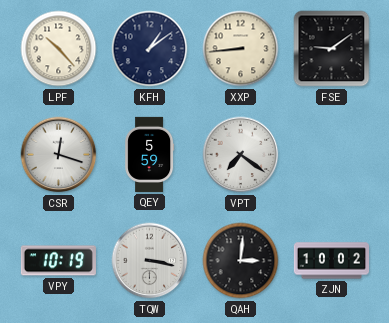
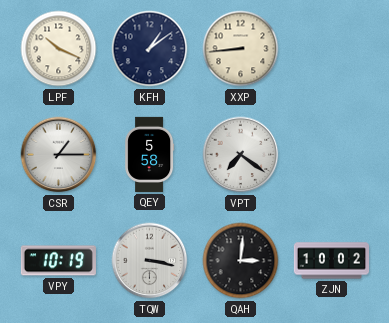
LPF: 10:23 -> 10:19 (59, 49)
FSE: 9:09 -> none (332, 49)
CSR: 12:18 -> 1:15 (59, 155)
QEY: 5:59 -> 5:58 (150, 154)
